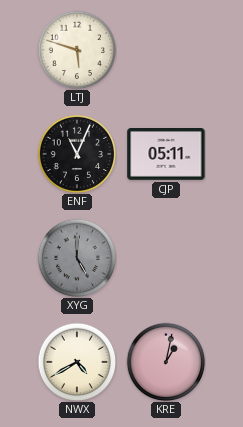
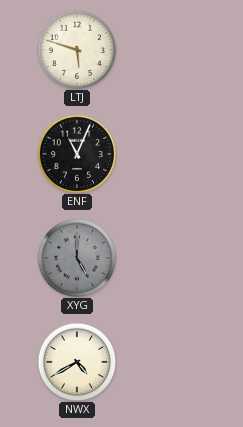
CJP: 05:11 -> none (166, 155)
KRE: 1:02 -> none (166, 362)
